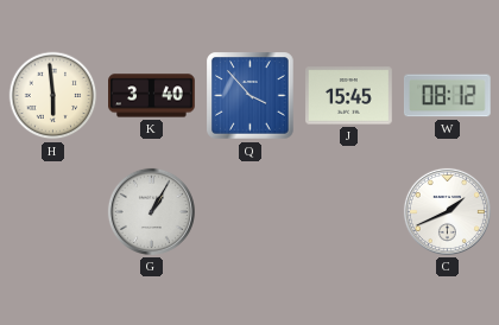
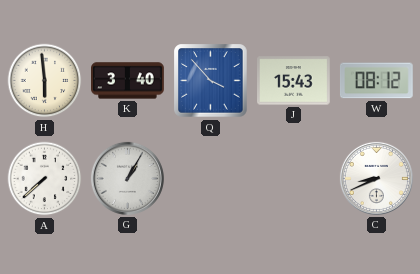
J: 15:45 -> 15:43 (294, 81)
A: none -> 7:38 (45, 179)
C: 1:41 -> 8:41 (376, 178)
